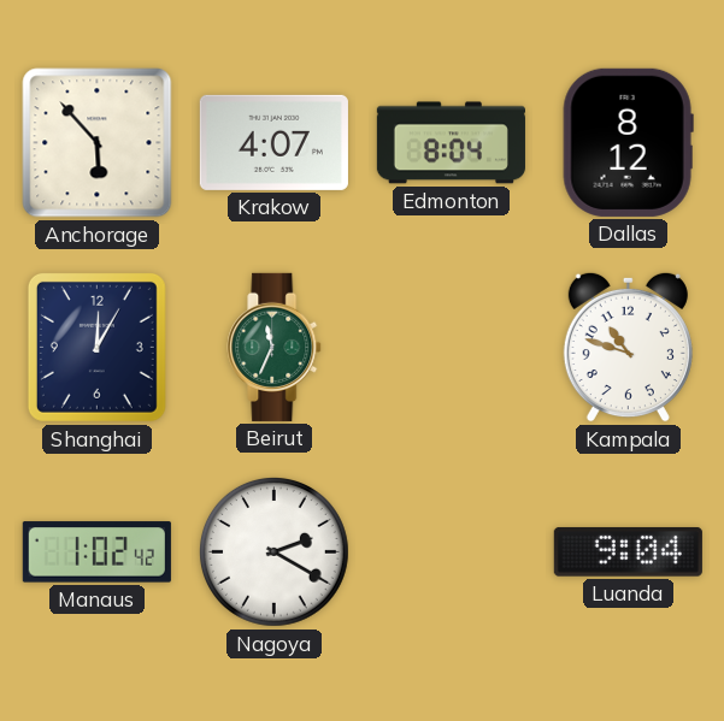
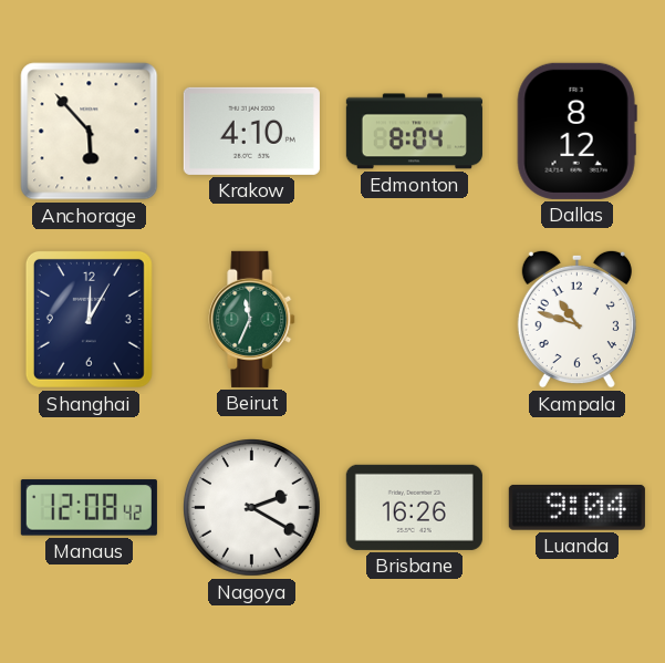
Krakow: 4:07 -> 4:10 (251, 131)
Manaus: 1:02 -> 12:08 (89, 508)
Brisbane: none -> 16:26 (414, 507)
